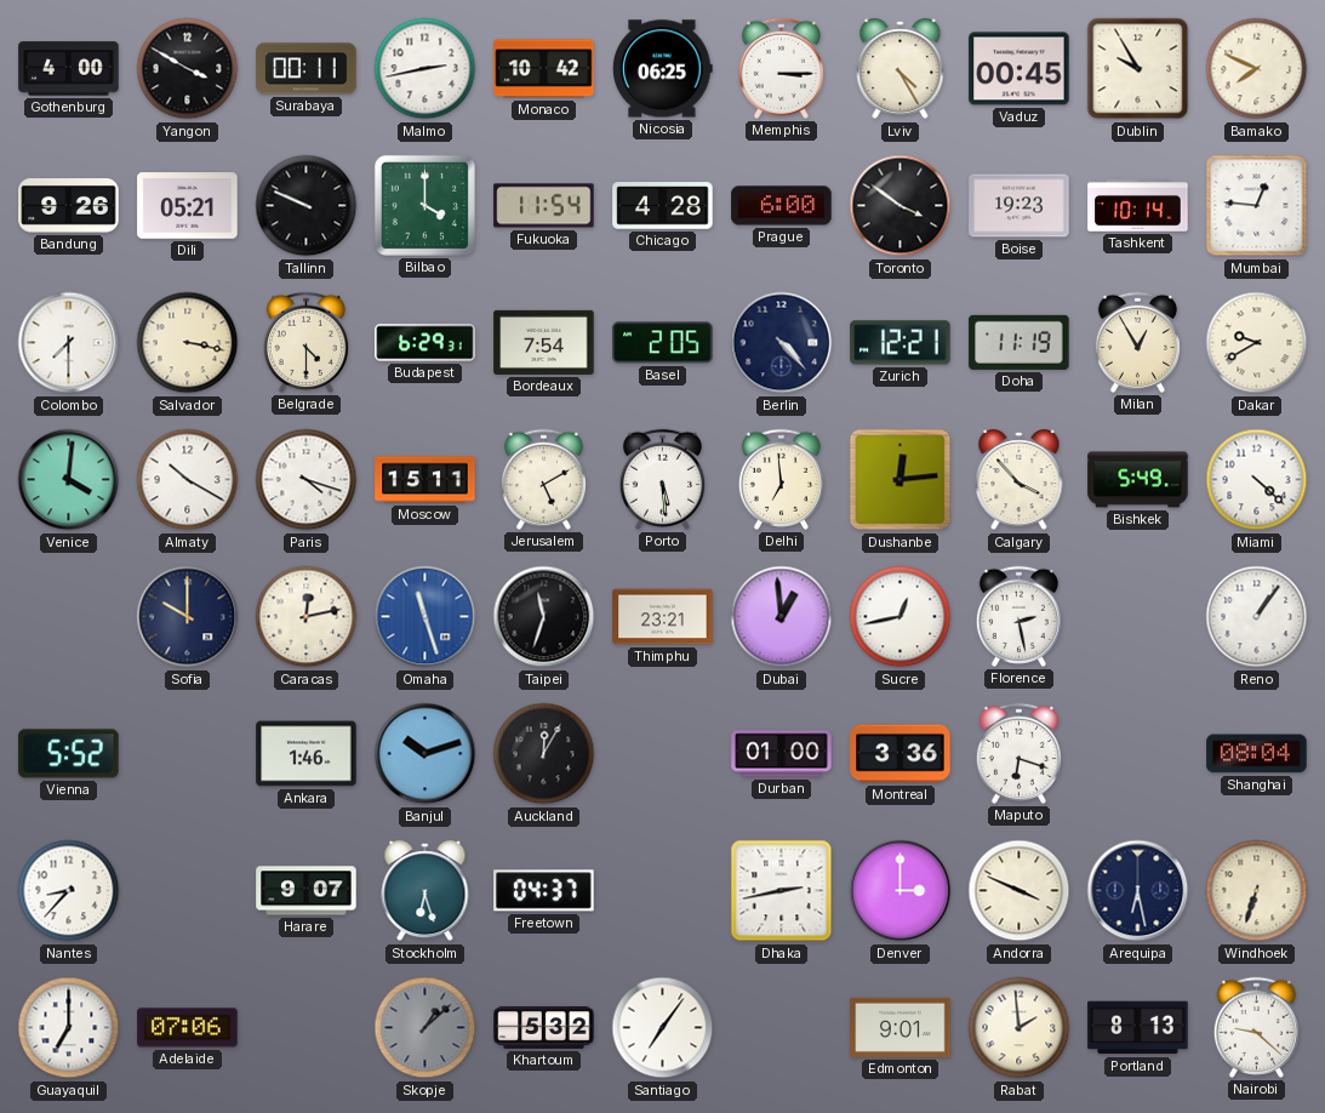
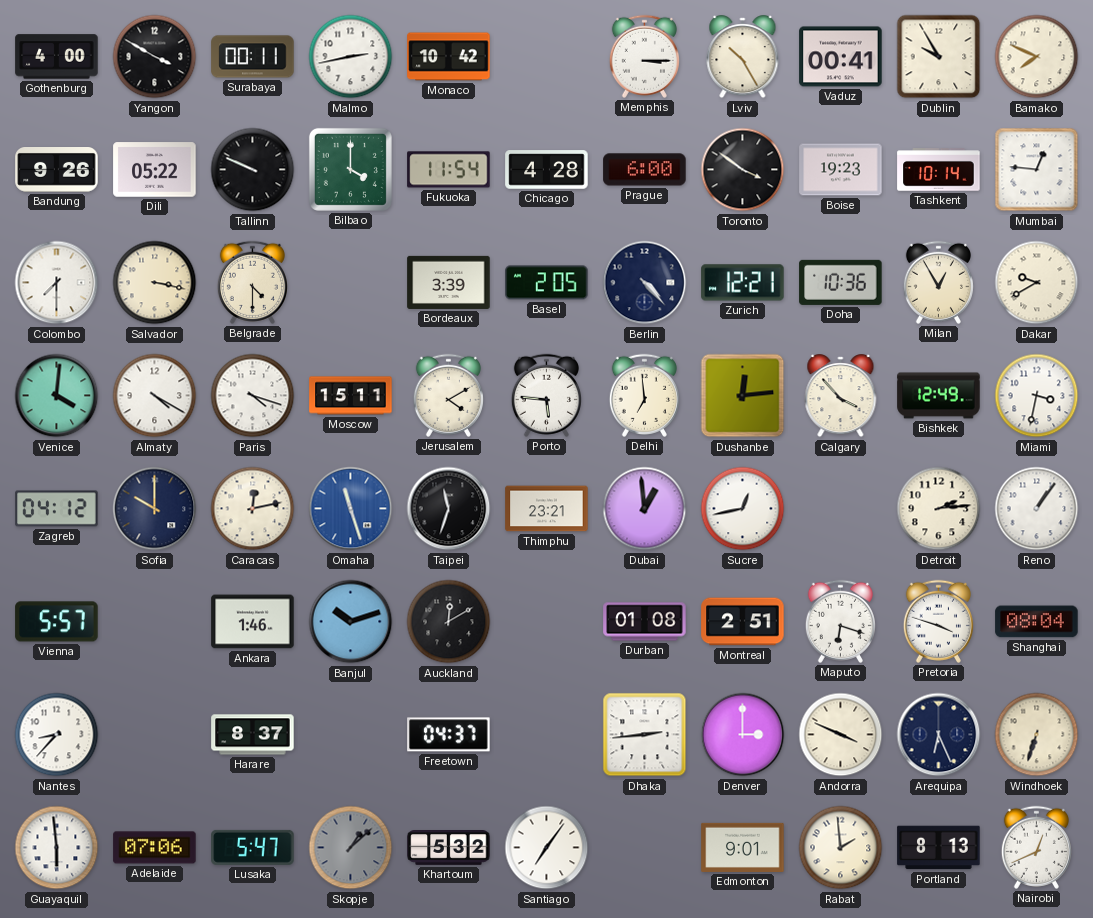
Nicosia: 06:25 -> none (663, 69)
Lviv: 4:25 -> 10:25 (743, 57)
Vaduz: 00:45 -> 00:41 (841, 57)
Dili: 05:21 -> 05:22 (155, 170)
Budapest: 6:29 -> none (426, 343)
Bordeaux: 7:54 -> 3:39 (449, 282)
Doha: 11:19 -> 10:36 (841, 282)
Almaty: 10:20 -> 4:20 (155, 396)
Jerusalem: 5:10 -> 4:10 (448, 395)
Porto: 5:29 -> 5:46 (546, 395)
Bishkek: 5:49 -> 12:49 (939, 396)
Miami: 4:22 -> 3:32 (1037, 396)
Zagreb: none -> 04:12 (57, 509)
Florence: 2:28 -> none (1018, 616)
Detroit: none -> 2:14 (939, 509)
Vienna: 5:52 -> 5:57 (57, 622)
Auckland: 12:05 -> 12:10 (449, 622)
Durban: 01:00 -> 01:08 (645, 622)
Montreal: 3:36 -> 2:51 (743, 622)
Pretoria: none -> 3:48 (938, 621)
Harare: 9:07 -> 8:37 (253, 735)
Stockholm: 6:27 -> none (426, 891)
Dhaka: 2:43 -> 2:44 (645, 735)
Arequipa: 6:28 -> 6:26 (939, 735)
Guayaquil: 7:00 -> 5:59 (57, 848)
Lusaka: none -> 5:47 (253, 847)
Nairobi: 9:22 -> 12:41 (1036, 847)
